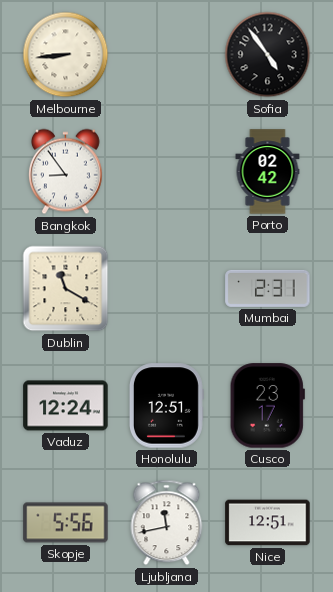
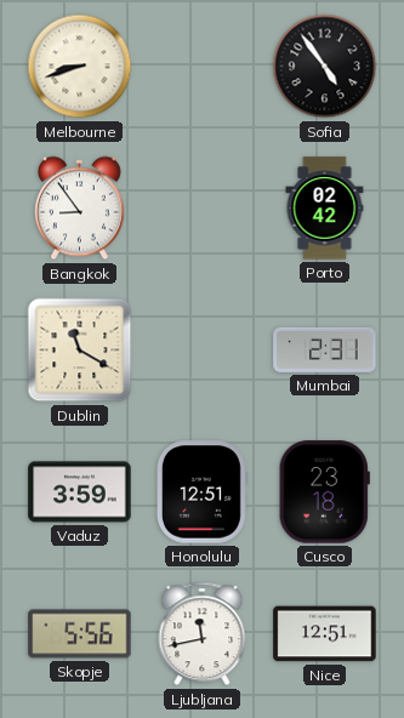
Melbourne: 8:44 -> 8:42 (80, 67)
Vaduz: 12:24 -> 3:59 (80, 492)
Cusco: 23:17 -> 23:18 (324, 492)
